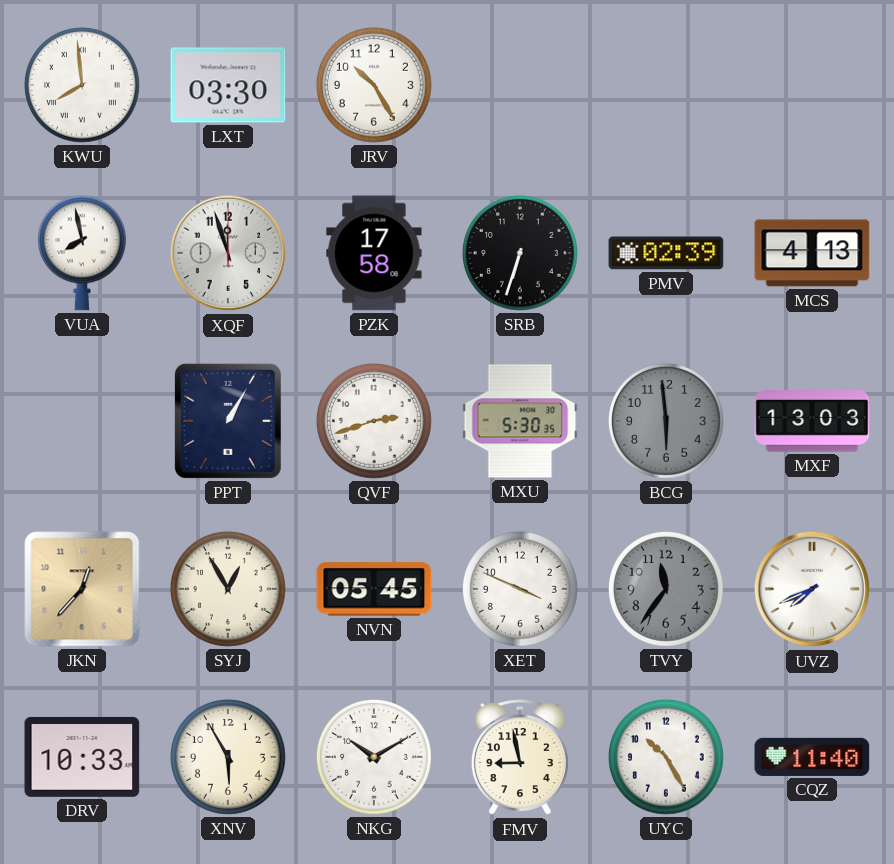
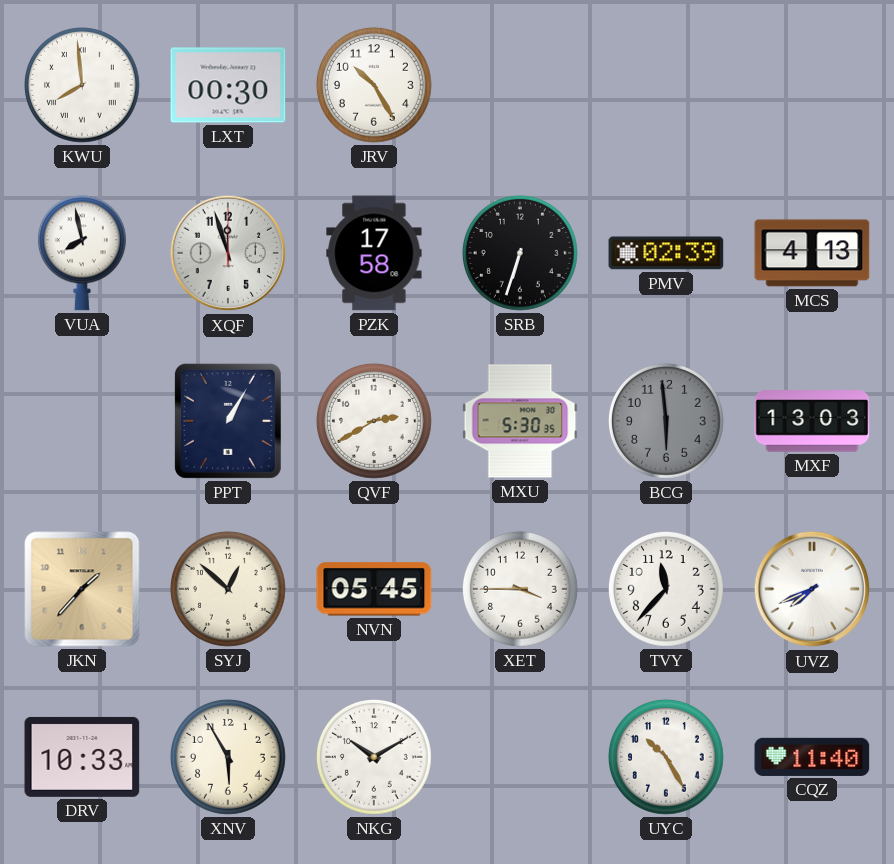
LXT: 03:30 -> 00:30 (228, 85)
QVF: 2:42 -> 2:40 (374, 421)
JKN: 12:37 -> 1:37 (82, 589)
SYJ: 12:55 -> 12:52 (228, 589)
XET: 3:49 -> 3:45 (520, 589)
TVY: 11:36 -> 11:37 (666, 589)
TVY dial: grey -> white (666, 589)
FMV: 8:58 -> none (520, 758)
